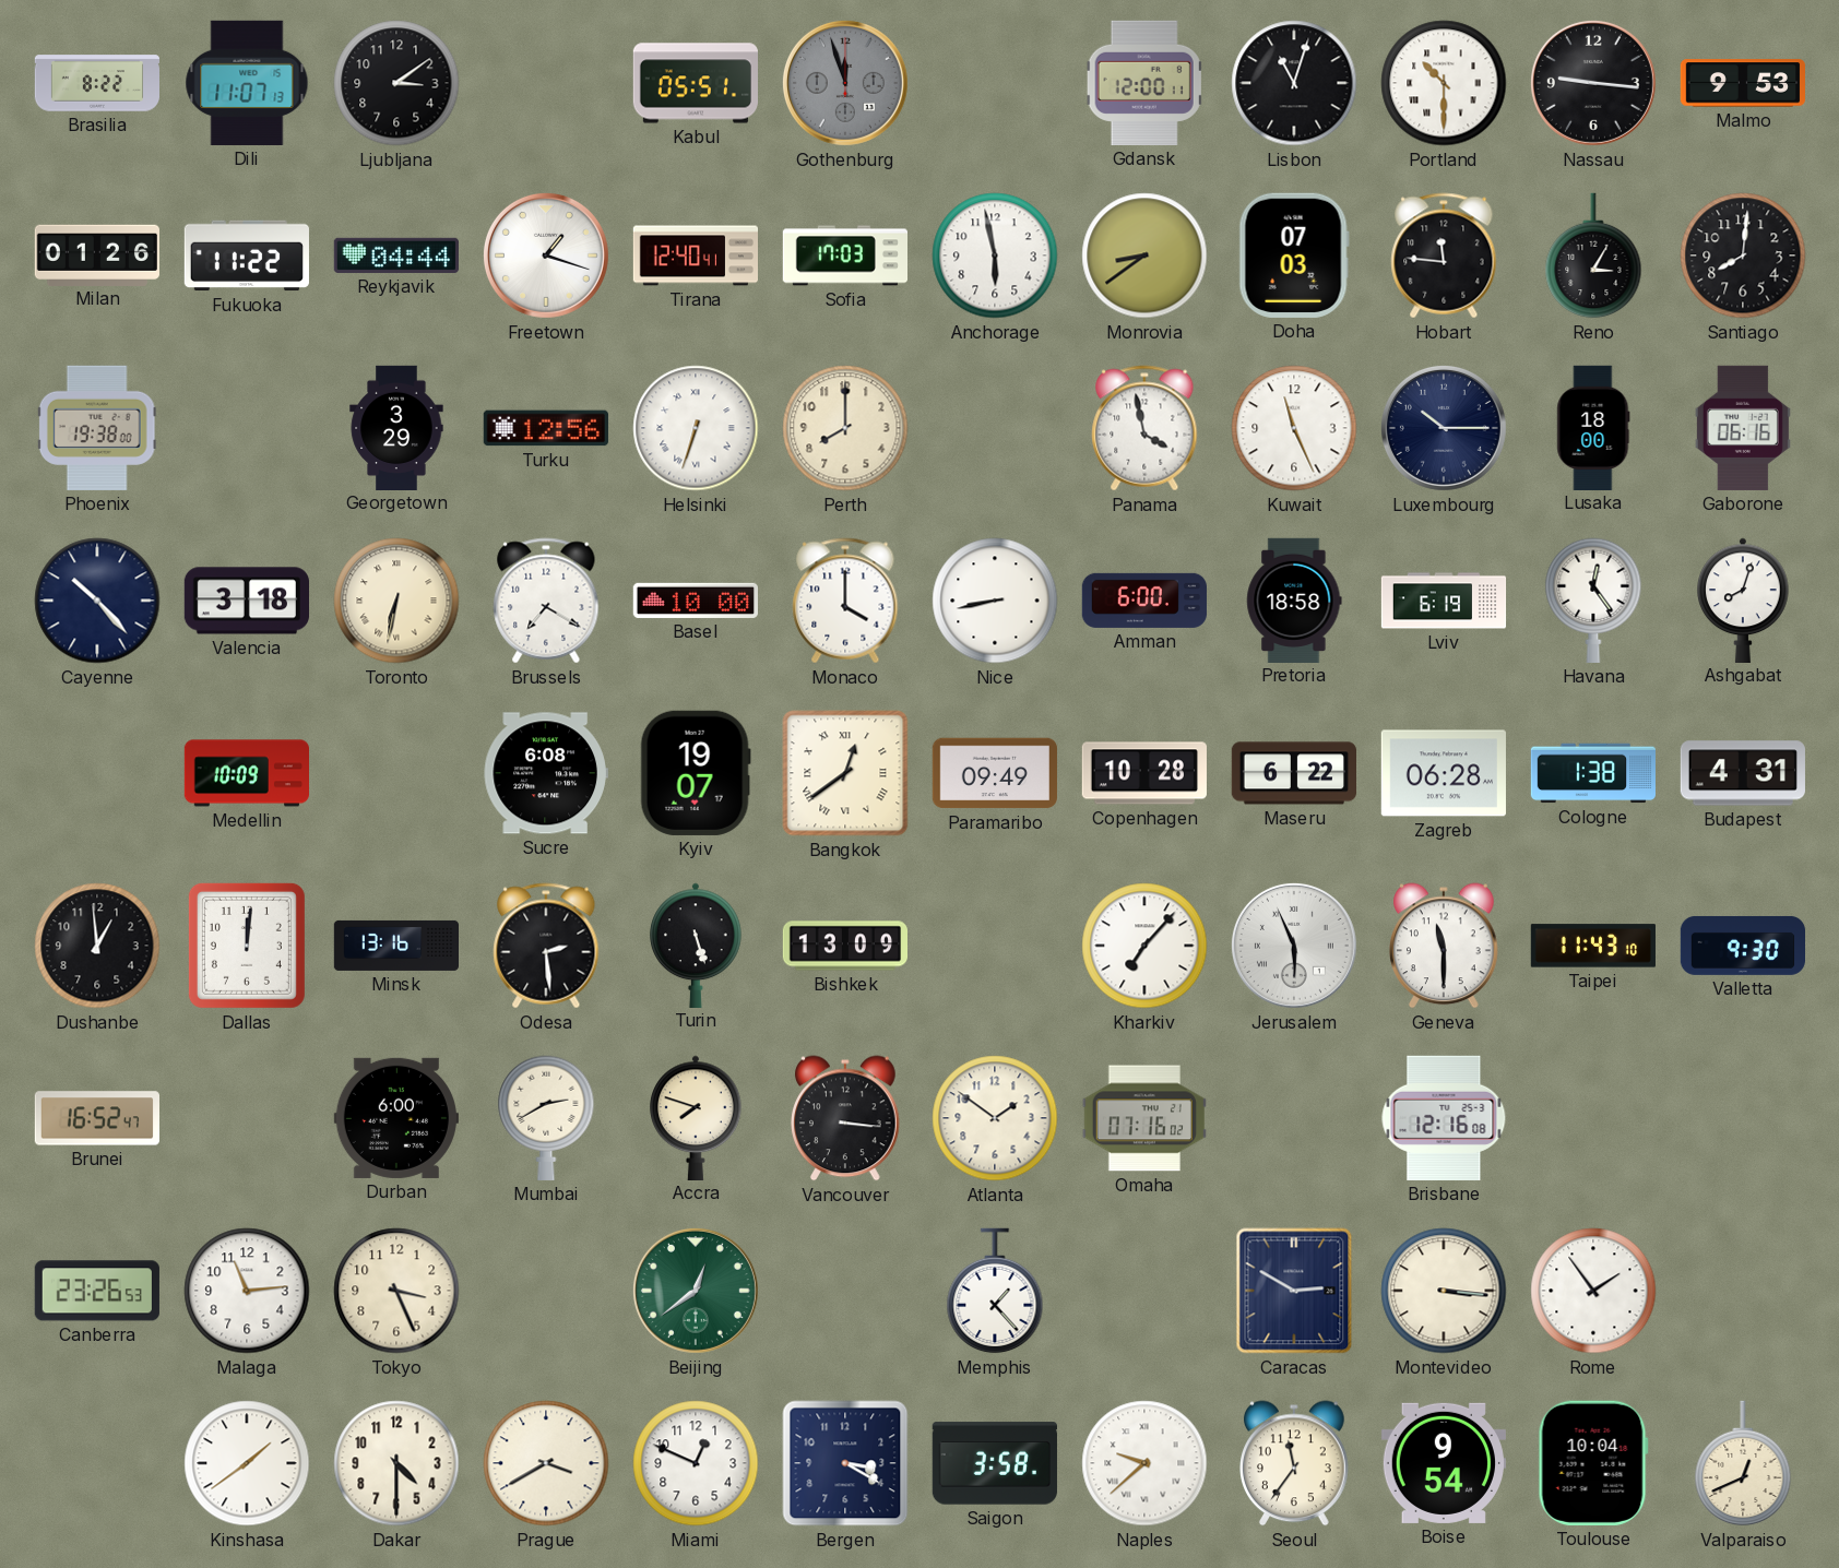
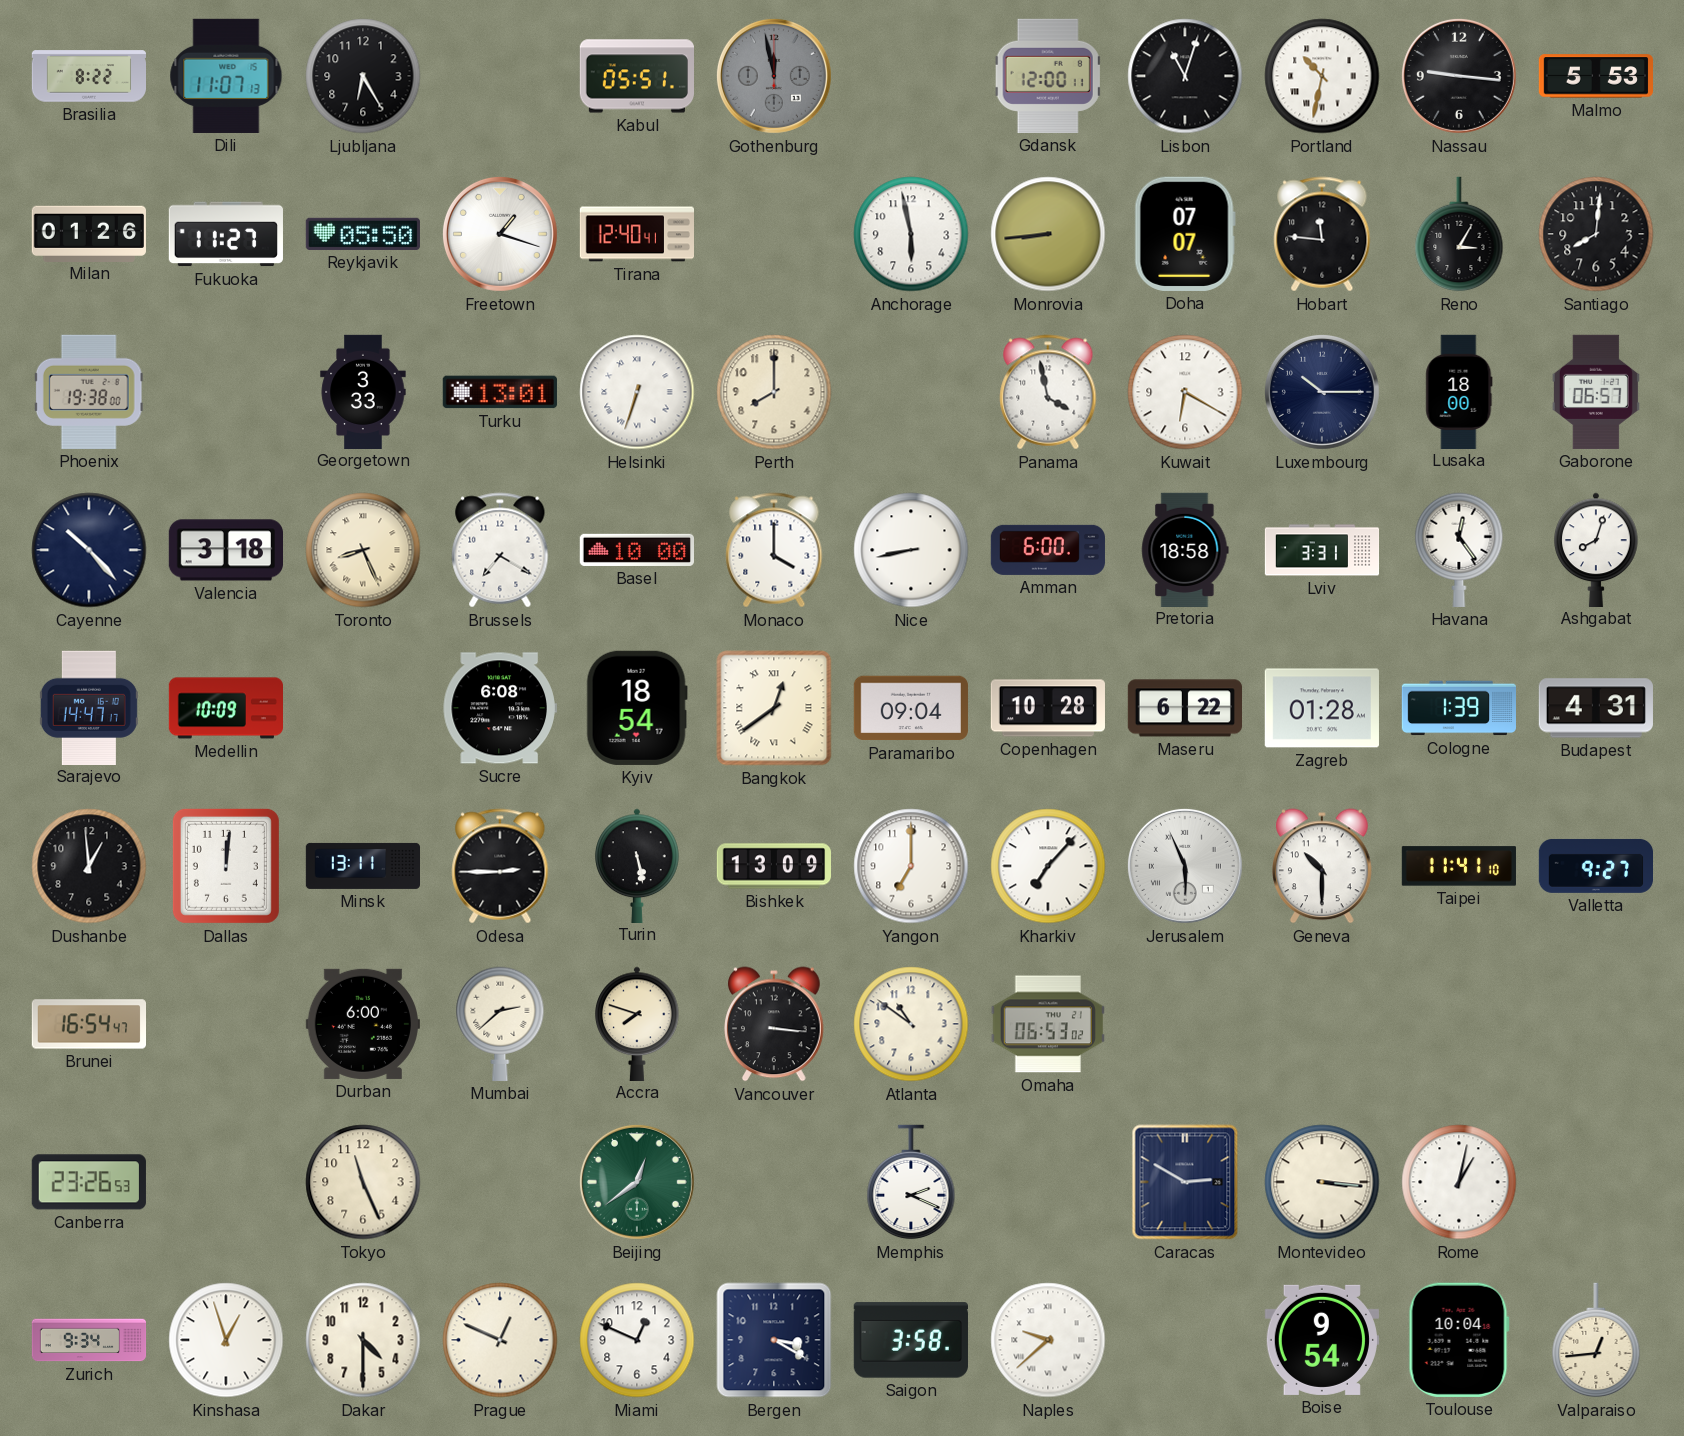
Ljubljana: 3:09 -> 6:25 (363, 76)
Gothenburg: 11:57 -> 11:58 (774, 76)
Portland: 10:30 -> 10:32 (1322, 76)
Malmo: 9:53 -> 5:53 (1595, 76)
Fukuoka: 11:22 -> 11:27 (226, 234)
Reykjavik: 04:44 -> 05:50 (363, 234)
Sofia: 17:03 -> none (844, 256)
Monrovia: 8:39 -> 8:44 (1048, 234)
Doha: 07:03 -> 07:07 (1185, 234)
Georgetown: 3:29 -> 3:33 (363, 391)
Turku: 12:56 -> 13:01 (500, 392)
Kuwait: 11:26 -> 6:20 (1185, 392)
Gaborone: 06:16 -> 06:57 (1596, 392)
Toronto: 6:32 -> 8:26 (363, 550)
Lviv: 6:19 -> 3:31 (1322, 550)
Sarajevo: none -> 14:47 (89, 707)
Kyiv: 19:07 -> 18:54 (637, 708)
Paramaribo: 09:49 -> 09:04 (911, 708)
Zagreb: 06:28 -> 01:28 (1322, 708)
Cologne: 1:38 -> 1:39 (1458, 708)
Minsk: 13:16 -> 13:11 (363, 866)
Odesa: 2:29 -> 2:45 (500, 866)
Turin: 5:27 -> 5:28 (637, 865)
Yangon: none -> 7:00 (911, 866)
Geneva: 11:30 -> 10:30 (1323, 866)
Taipei: 11:43 -> 11:41 (1459, 866)
Valletta: 9:30 -> 9:27 (1595, 866)
Brunei: 16:52 -> 16:54 (88, 1024)
Mumbai: 2:40 -> 2:38 (500, 1024)
Atlanta: 1:51 -> 10:51 (911, 1024)
Omaha: 07:16 -> 06:53 (1048, 1024)
Brisbane: 12:16 -> none (1444, 1118)
Malaga: 11:14 -> none (247, 1291)
Tokyo: 3:26 -> 11:26 (363, 1182)
Memphis: 1:23 -> 2:19 (911, 1182)
Rome: 1:54 -> 1:02 (1459, 1182)
Zurich: none -> 9:34 (89, 1340)
Kinshasa: 1:39 -> 12:57 (226, 1340)
Prague: 3:40 -> 12:49 (500, 1340)
Seoul: 11:36 -> none (1295, 1463)
Valparaiso: 12:41 -> 12:44 (1596, 1340)
